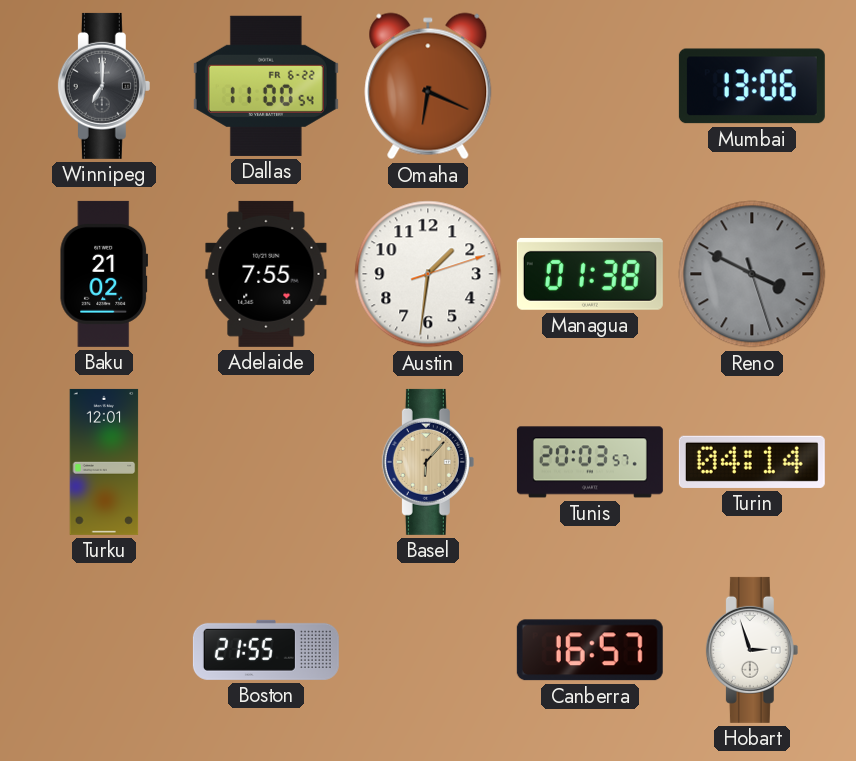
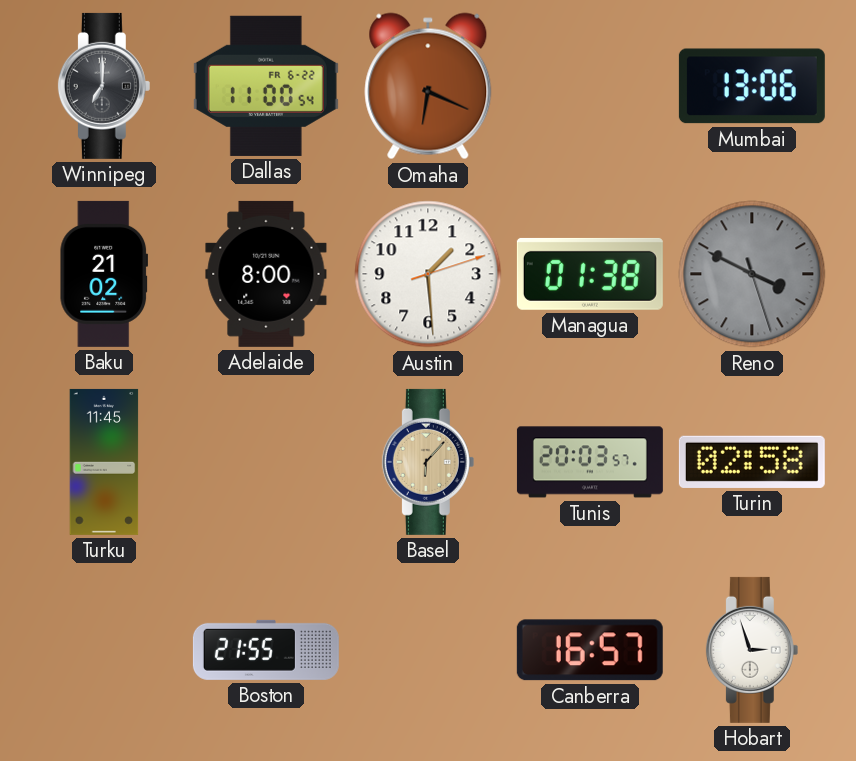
Adelaide: 7:55 -> 8:00 (266, 274)
Austin: 1:31 -> 1:29 (428, 274)
Turku: 12:01 -> 11:45 (104, 462)
Turin: 04:14 -> 02:58 (752, 462)
